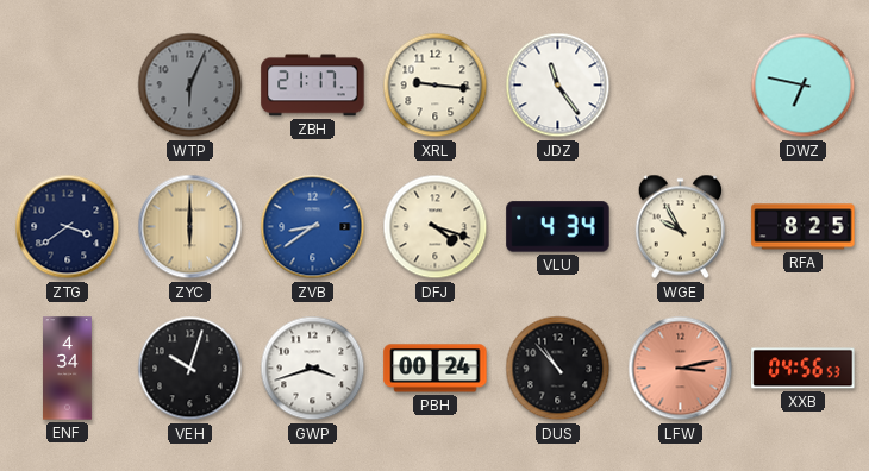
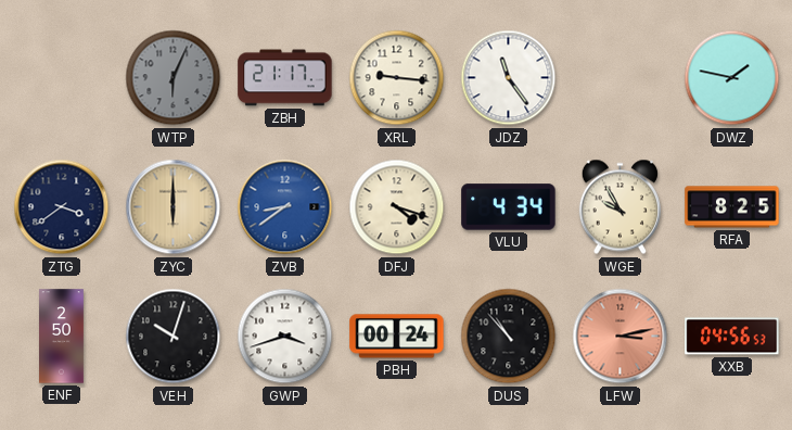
DWZ: 6:47 -> 1:47 (732, 78)
ENF: 4:34 -> 2:50 (62, 337)
